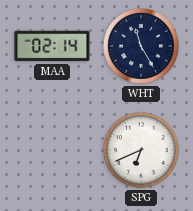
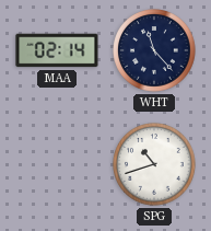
WHT: 11:25 -> 11:23 (154, 50)
SPG: 6:41 -> 10:42 (154, 164)
